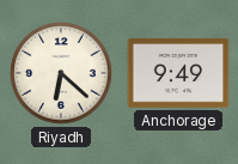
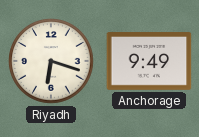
Riyadh: 6:22 -> 6:18 (51, 61)
